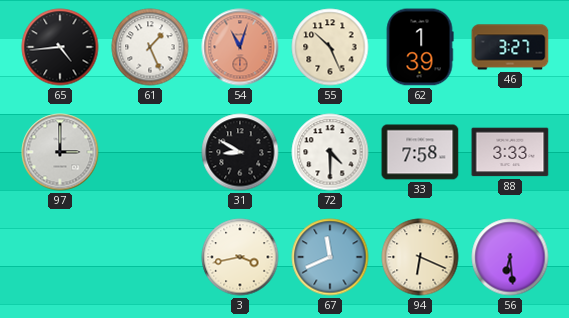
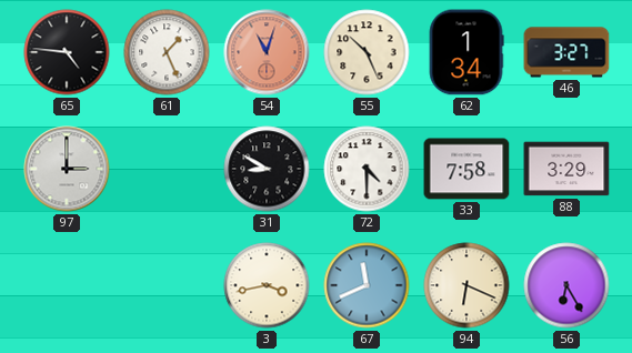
65: 4:44 -> 4:46 (67, 52)
62: 1:39 -> 1:34 (467, 52)
88: 3:33 -> 3:29 (566, 169)
56: 6:29 -> 6:25 (566, 285)
